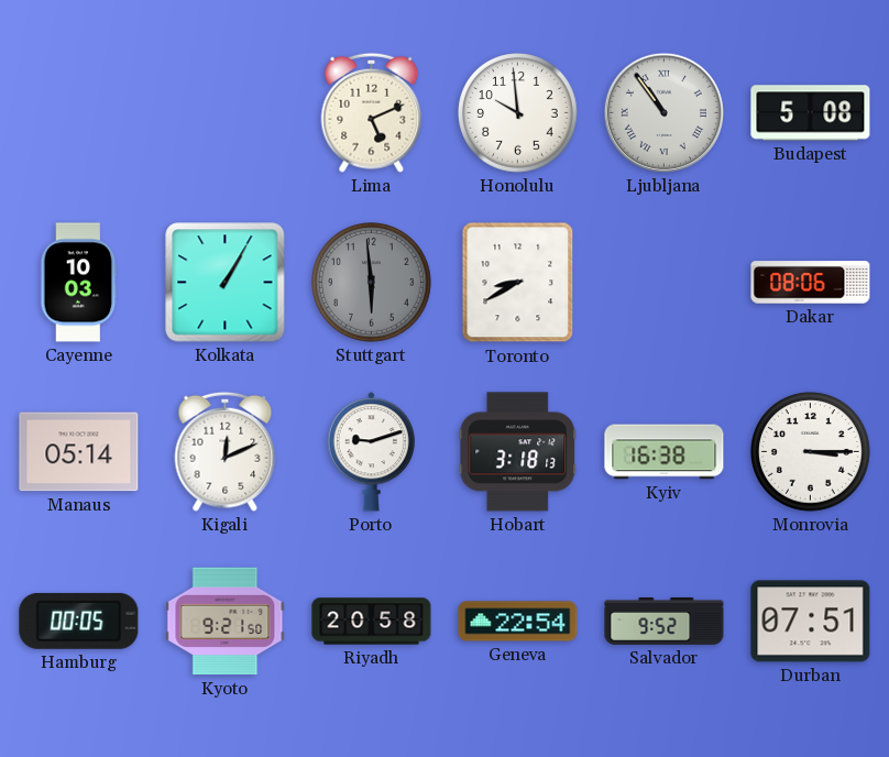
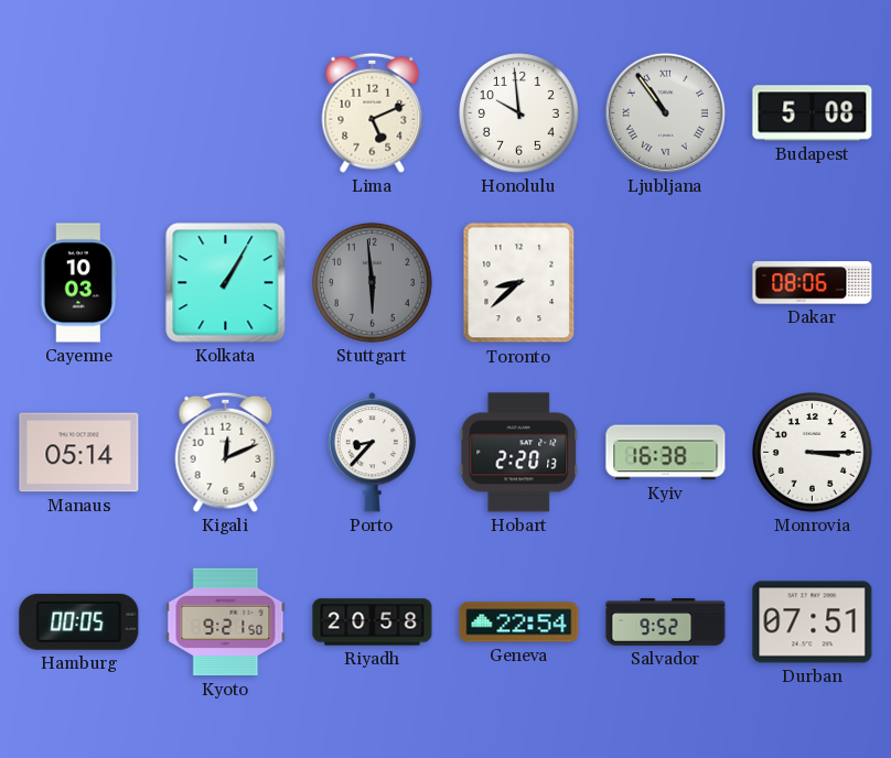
Toronto: 8:40 -> 8:38 (519, 283)
Porto: 9:12 -> 8:37 (372, 453)
Hobart: 3:18 -> 2:20 (519, 453)
